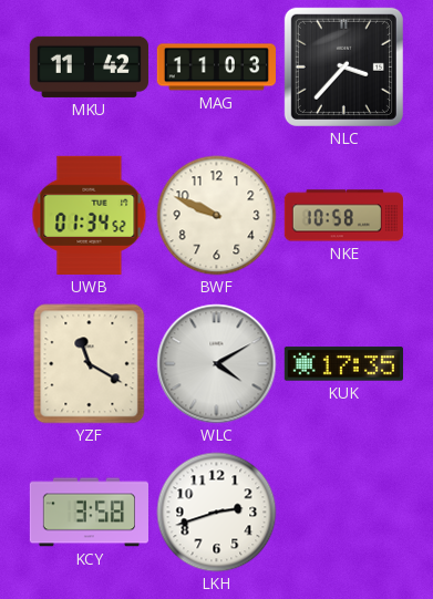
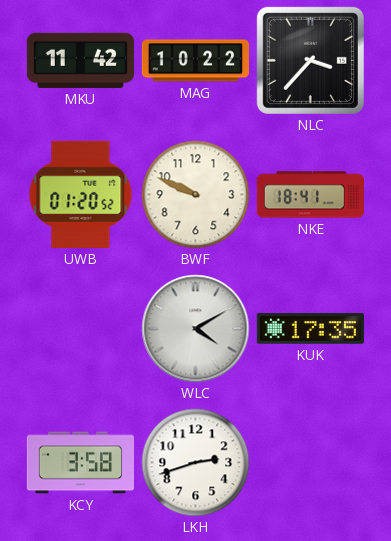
MAG: 11:03 -> 10:22 (195, 61)
UWB: 01:34 -> 01:20 (81, 194)
NKE: 10:58 -> 18:41 (310, 195)
YZF: 11:20 -> none (90, 364)
